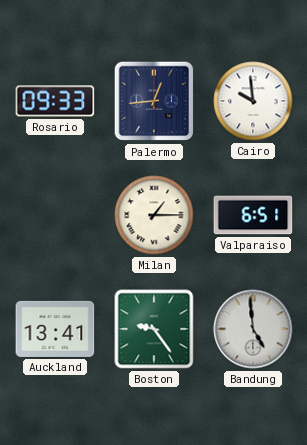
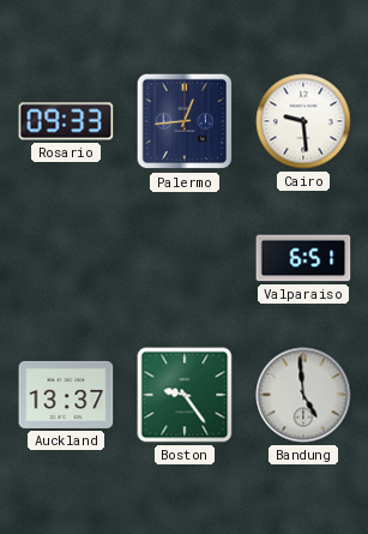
Cairo: 9:59 -> 9:29 (303, 121)
Milan: 1:15 -> none (154, 215)
Auckland: 13:41 -> 13:37 (66, 395)
